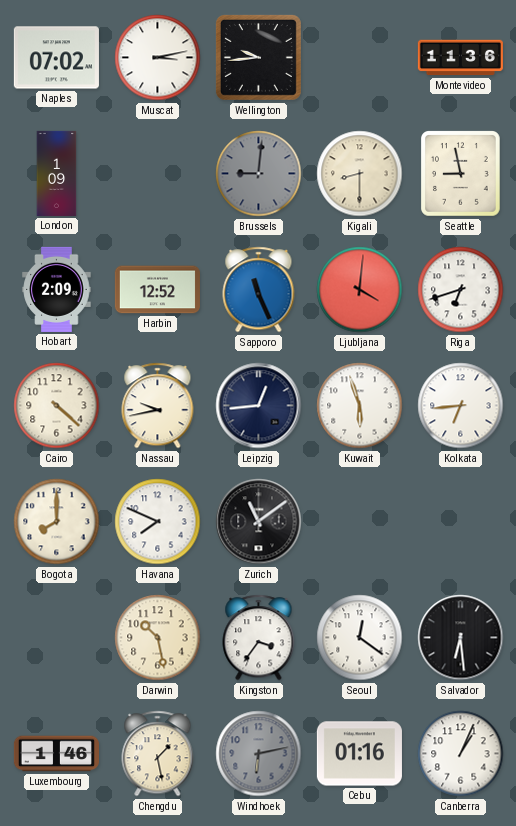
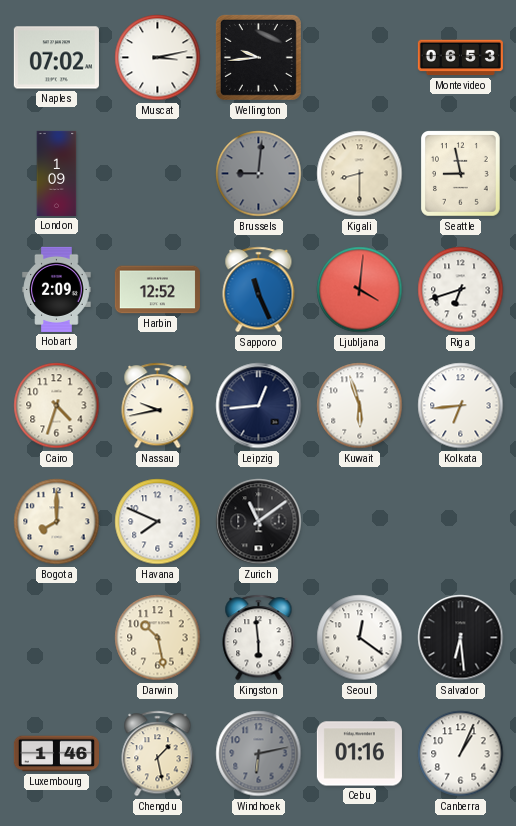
Montevideo: 11:36 -> 06:53 (460, 58)
Cairo: 4:22 -> 4:33 (57, 406)
Kingston: 3:36 -> 5:59 (259, 638)
